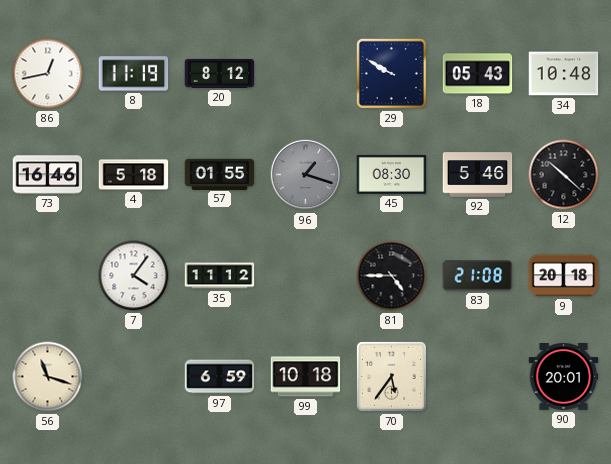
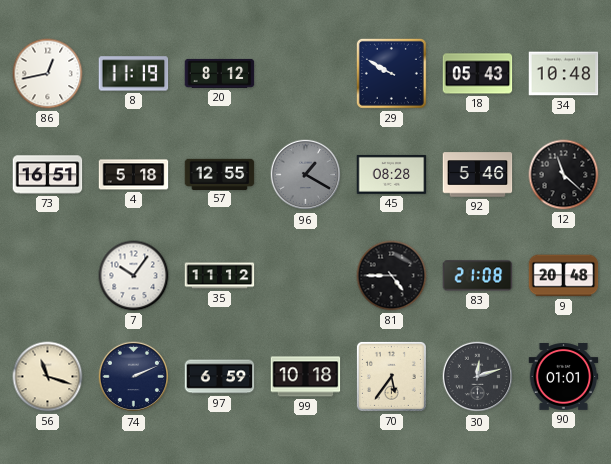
73: 16:46 -> 16:51 (48, 175)
57: 01:55 -> 12:55 (220, 174)
96: 1:18 -> 1:20 (306, 175)
45: 08:30 -> 08:28 (392, 174)
12: 10:22 -> 11:22 (564, 175)
7: 4:06 -> 10:06 (134, 276)
9: 20:18 -> 20:48 (564, 276)
74: none -> 2:11 (134, 377)
30: none -> 12:12 (478, 377)
90: 20:01 -> 01:01 (564, 377)
